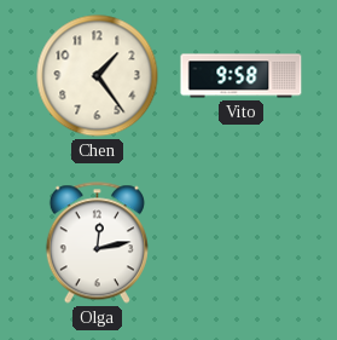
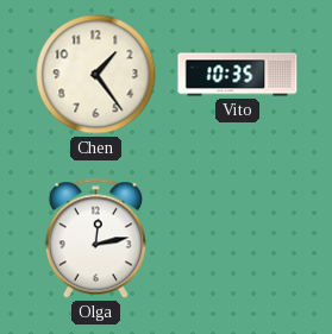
Vito: 9:58 -> 10:35 (238, 75)
